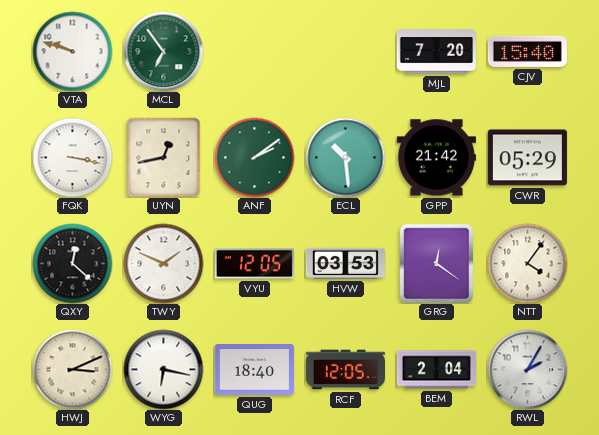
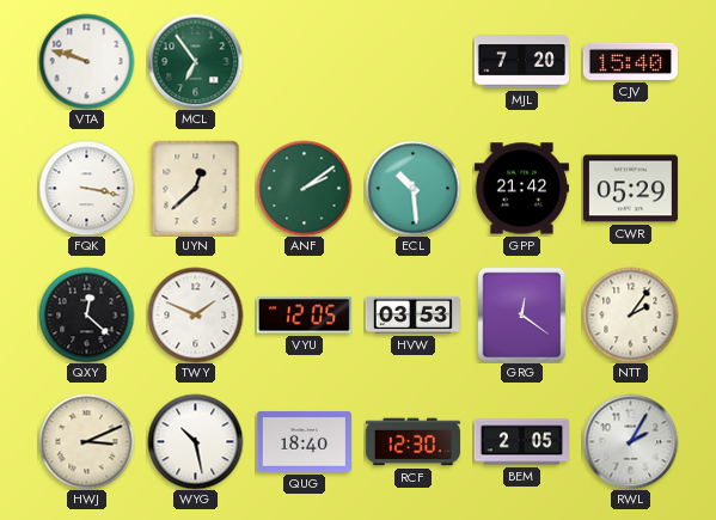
UYN: 12:43 -> 12:38 (196, 188)
NTT: 4:06 -> 2:06 (630, 314)
WYG: 6:17 -> 10:28 (195, 441)
RCF: 12:05 -> 12:30 (412, 442)
BEM: 2:04 -> 2:05 (521, 442)
